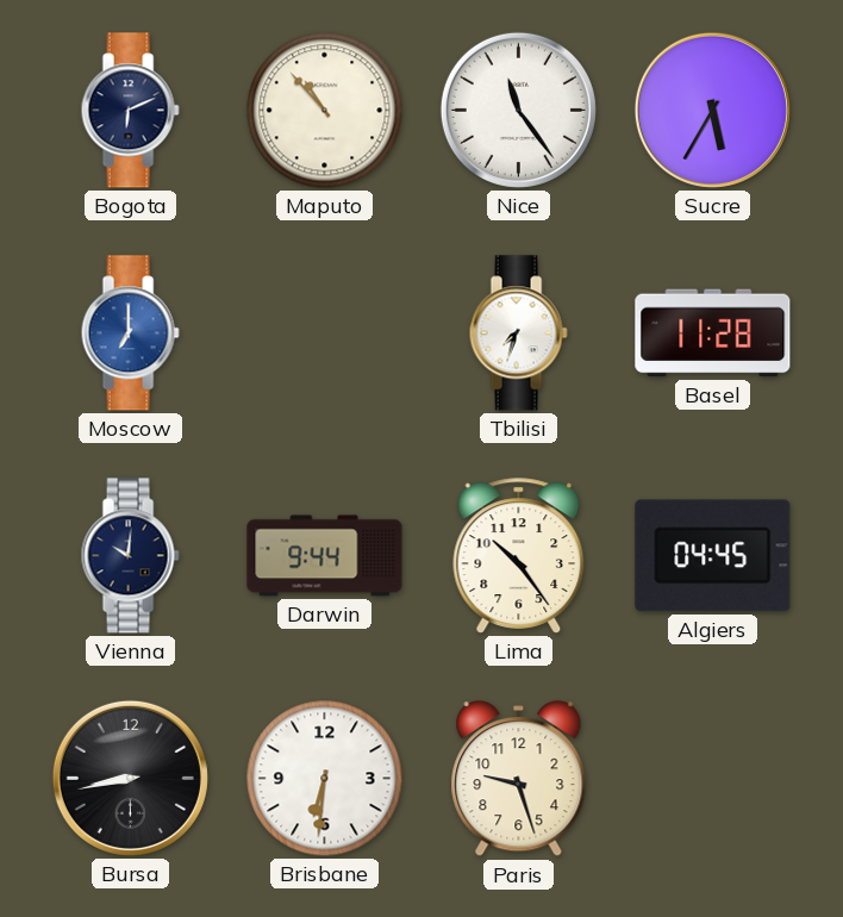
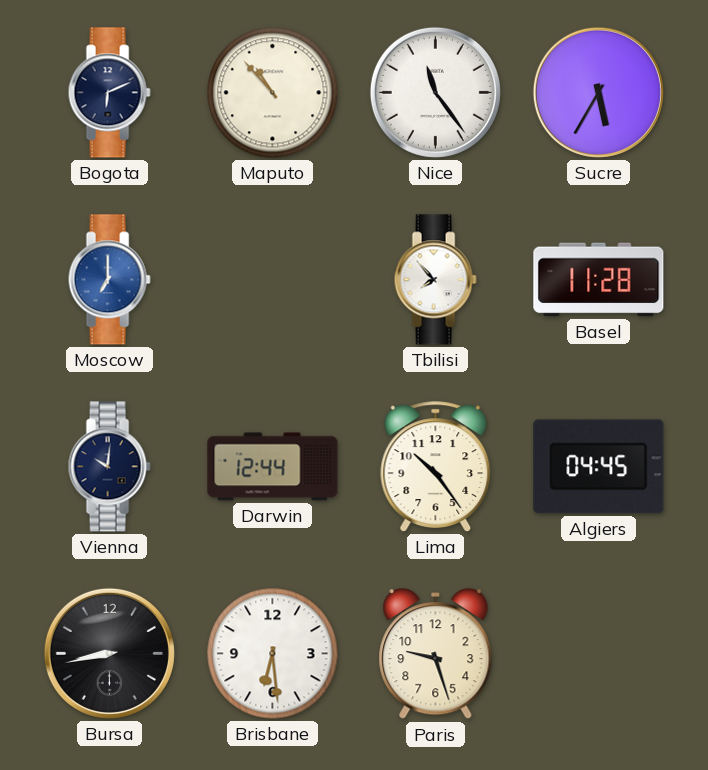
Tbilisi: 7:33 -> 7:53 (435, 280)
Darwin: 9:44 -> 12:44 (273, 467)
Brisbane: 6:31 -> 6:29 (273, 654)
